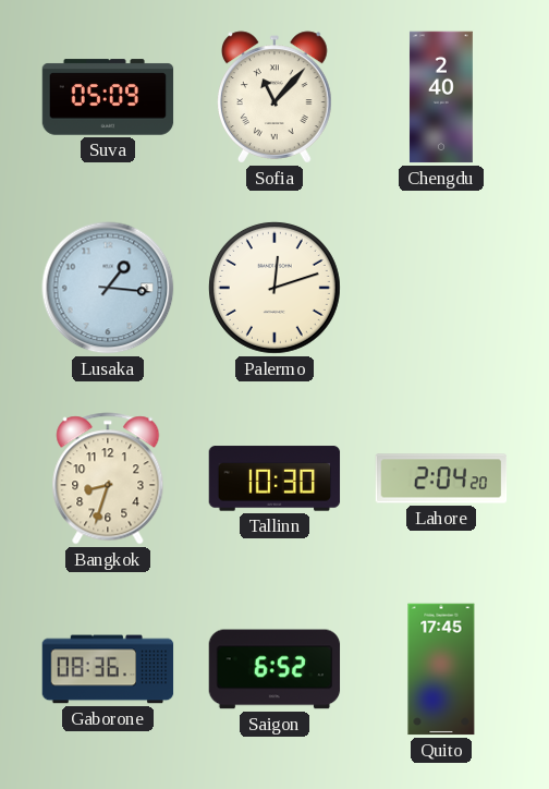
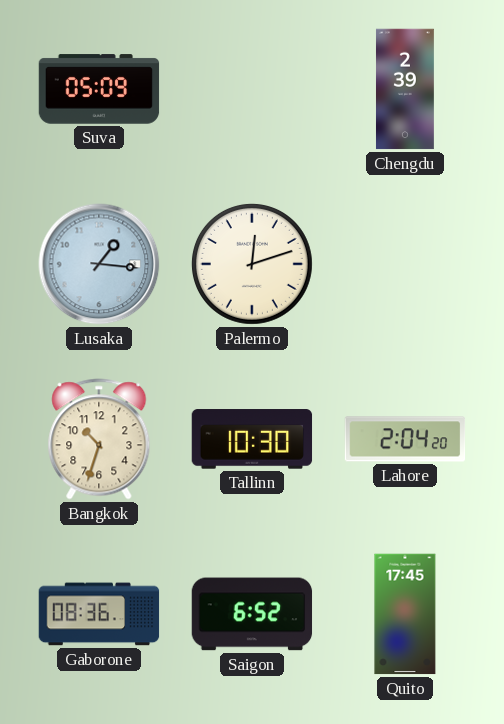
Sofia: 11:07 -> none (276, 97)
Chengdu: 2:40 -> 2:39 (405, 89)
Bangkok: 8:33 -> 10:33 (99, 439)
